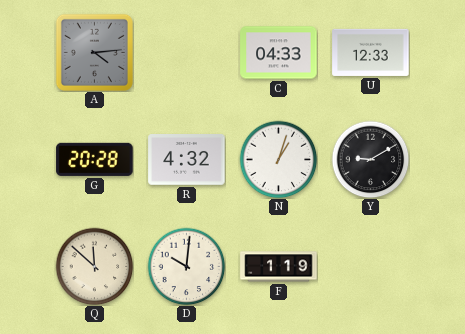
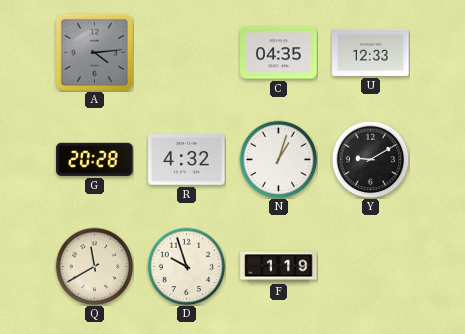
C: 04:33 -> 04:35 (279, 53)
Q: 11:52 -> 11:40 (94, 266)
D: 10:01 -> 9:57 (186, 266)
